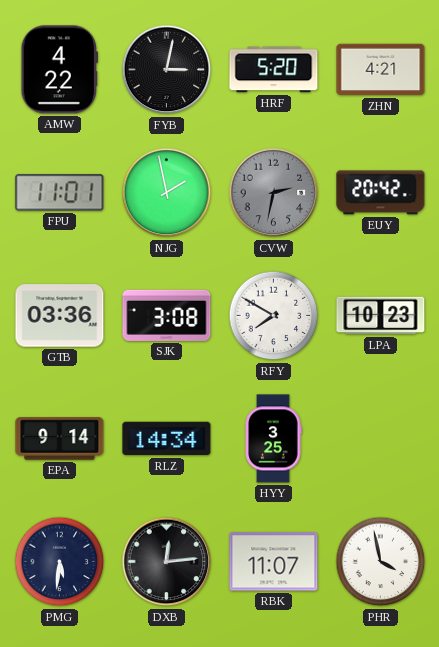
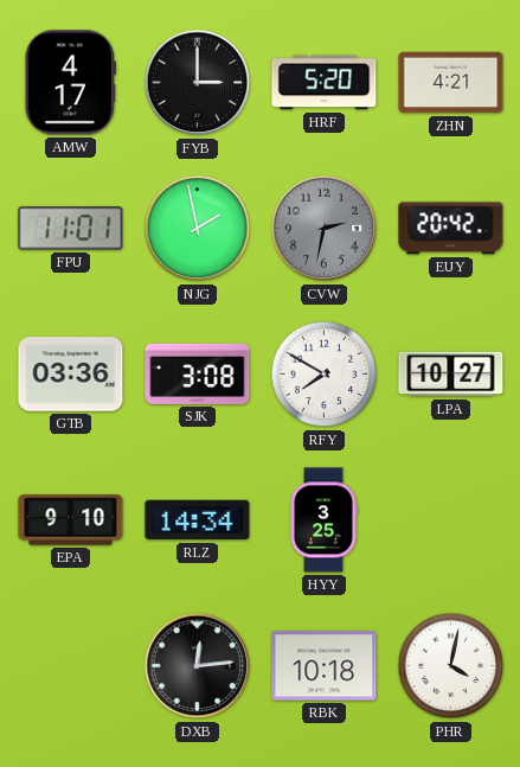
AMW: 4:22 -> 4:17 (70, 83)
FYB: 3:02 -> 3:00 (198, 83)
LPA: 10:23 -> 10:27 (451, 375)
EPA: 9:14 -> 9:10 (71, 520)
PMG: 5:31 -> none (60, 562)
RBK: 11:07 -> 10:18 (325, 666)
PHR: 3:58 -> 4:02 (451, 666)
